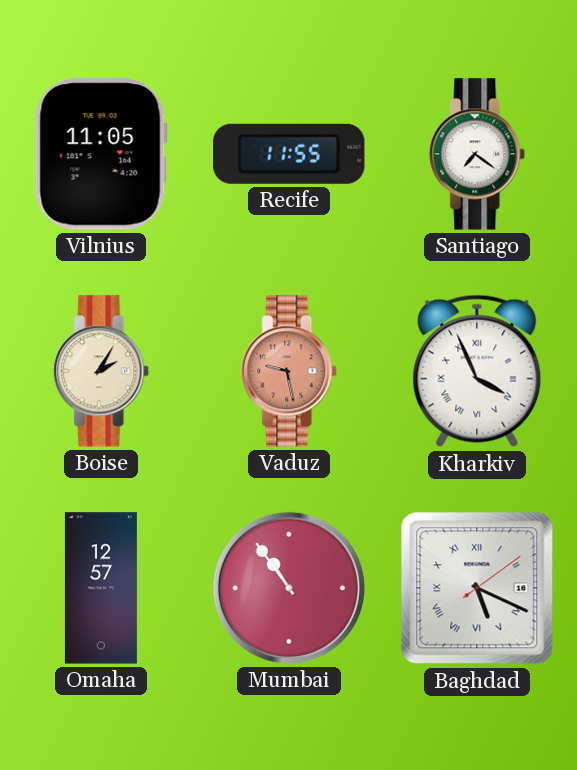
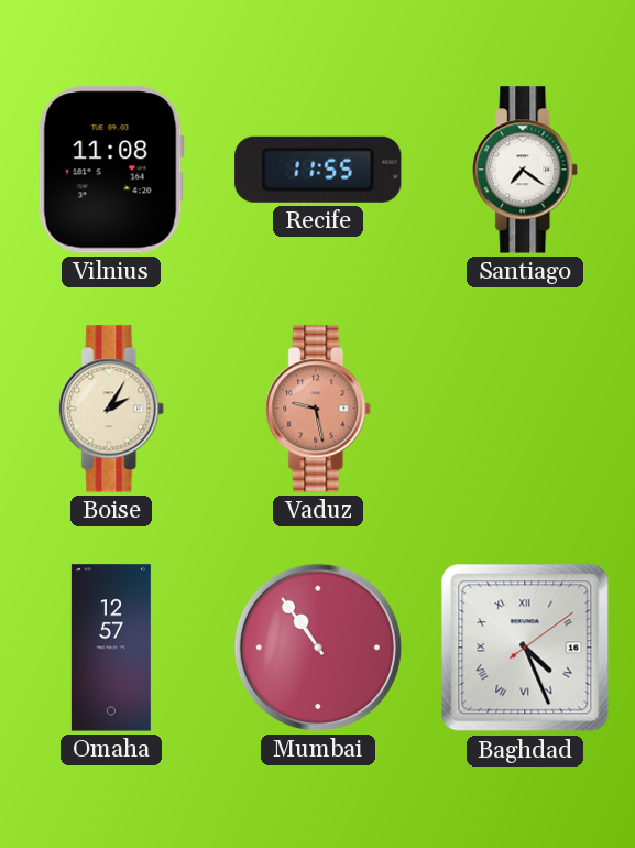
Vilnius: 11:05 -> 11:08 (111, 170)
Kharkiv: 3:56 -> none (477, 371)
Baghdad: 5:19 -> 4:26 (525, 648)
